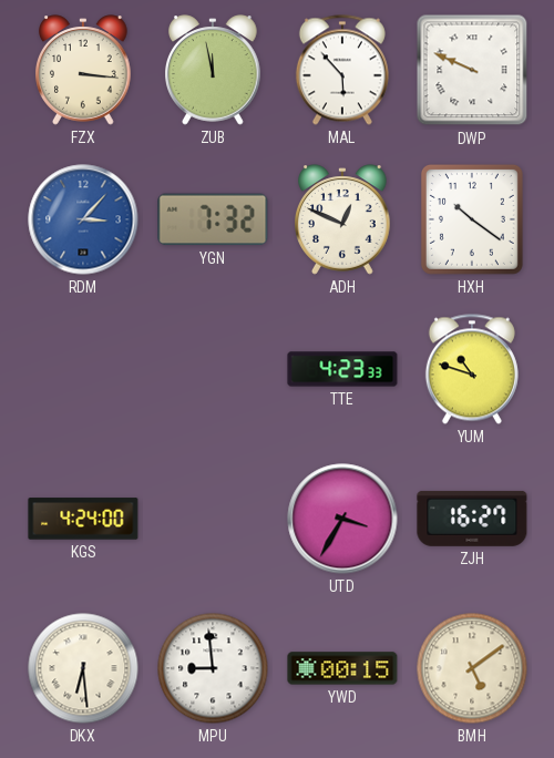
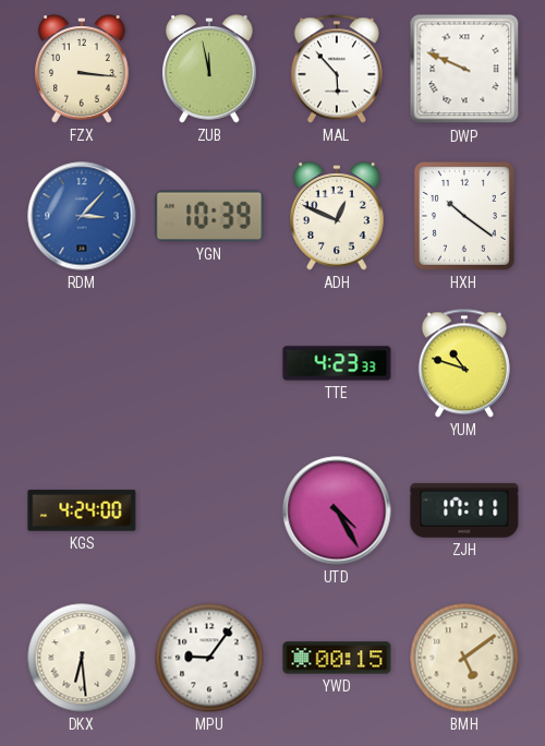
YGN: 7:32 -> 10:39 (209, 216)
UTD: 3:35 -> 4:25 (337, 510)
ZJH: 16:27 -> 17:11 (464, 510)
MPU: 8:59 -> 9:06 (209, 658)
